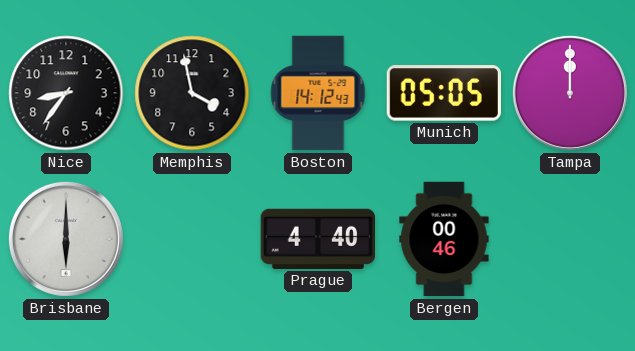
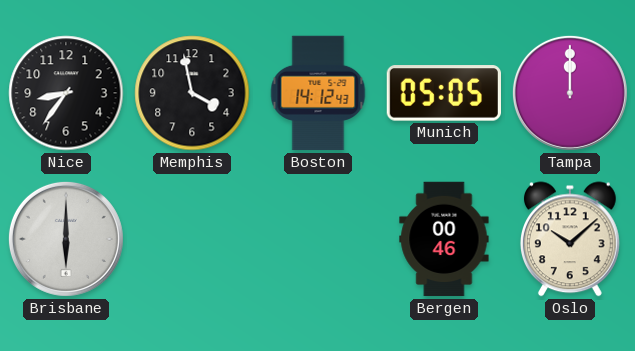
Prague: 4:40 -> none (317, 239)
Oslo: none -> 10:08 (570, 239)
